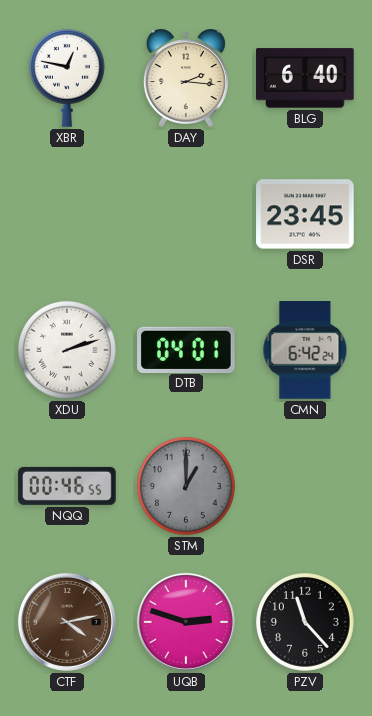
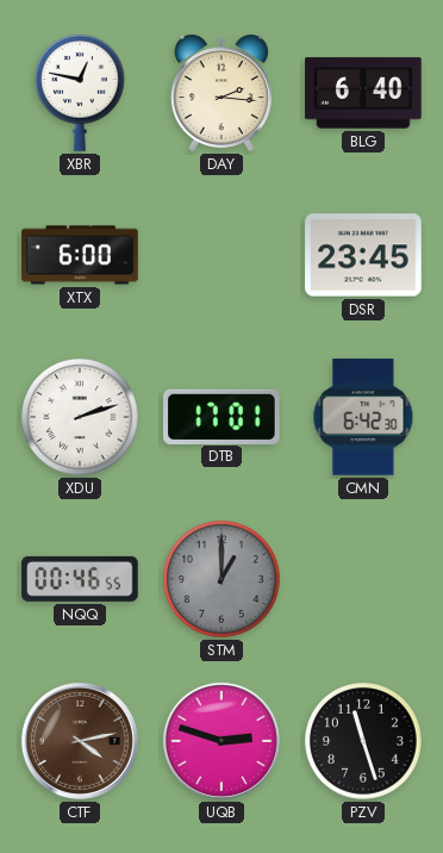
XTX: none -> 6:00 (80, 255)
DTB: 04:01 -> 17:01 (221, 416)
CMN: 6:42:24 -> 6:42:30 (363, 417)
PZV: 11:23 -> 11:27 (364, 742)
